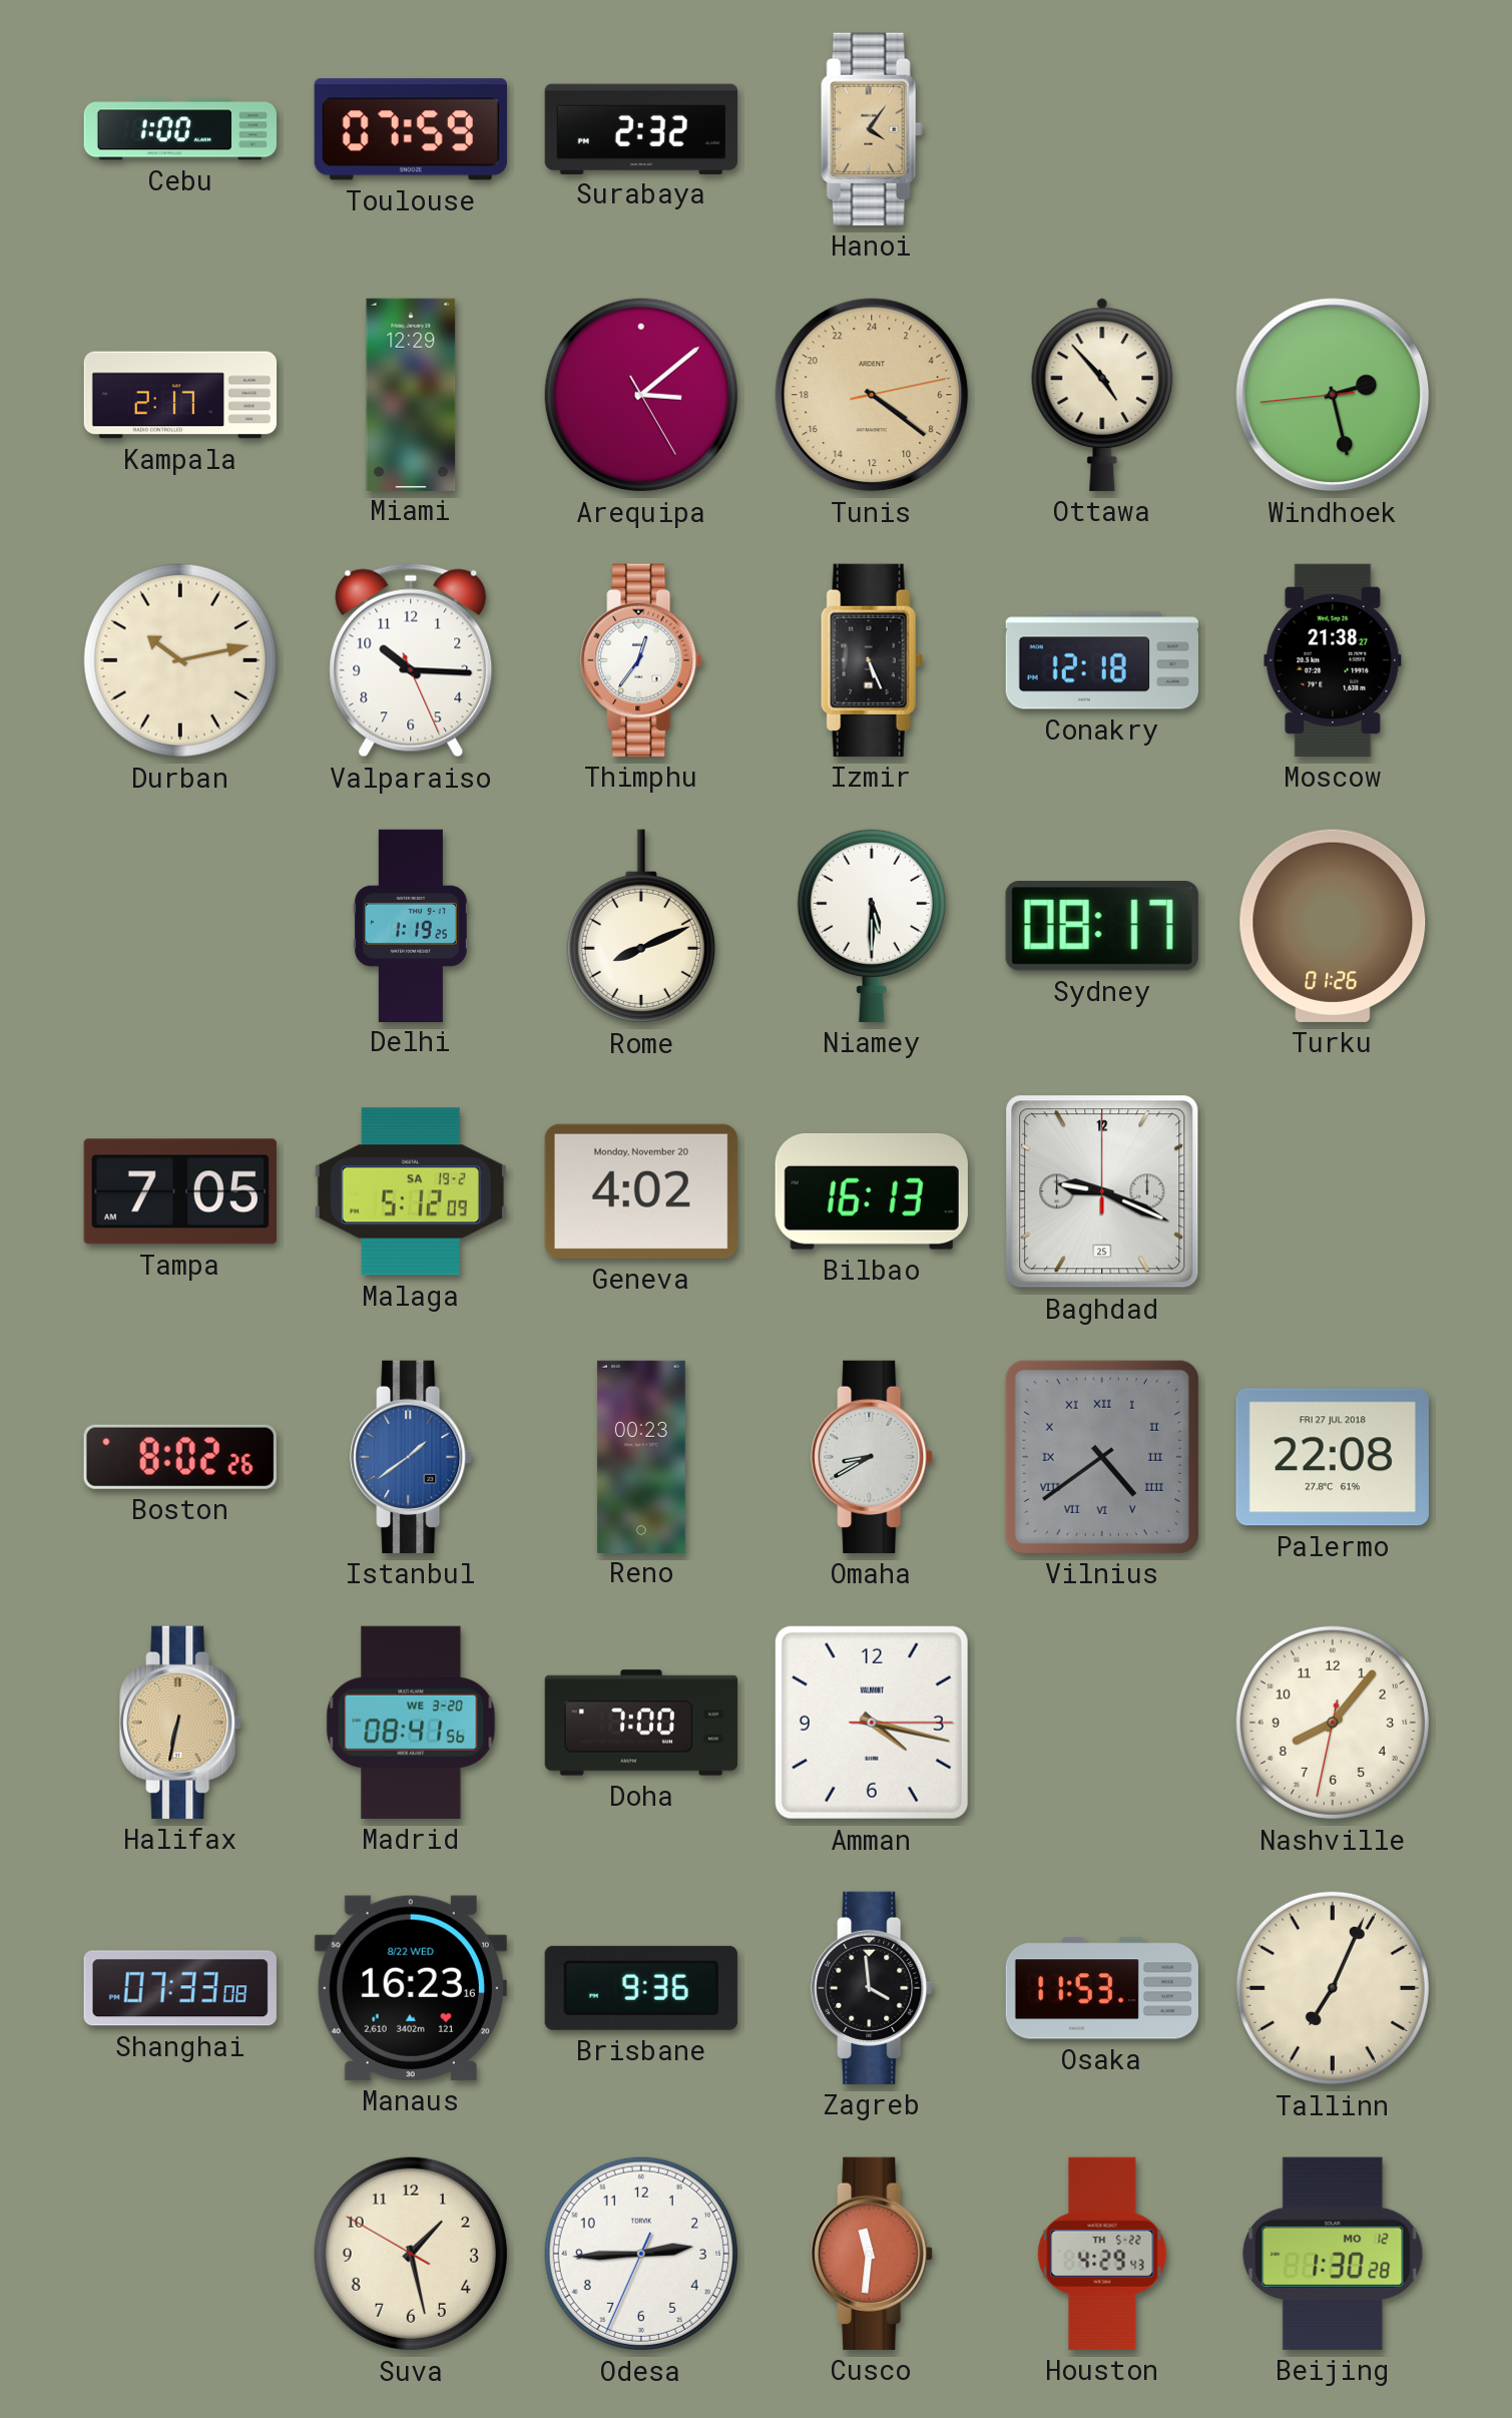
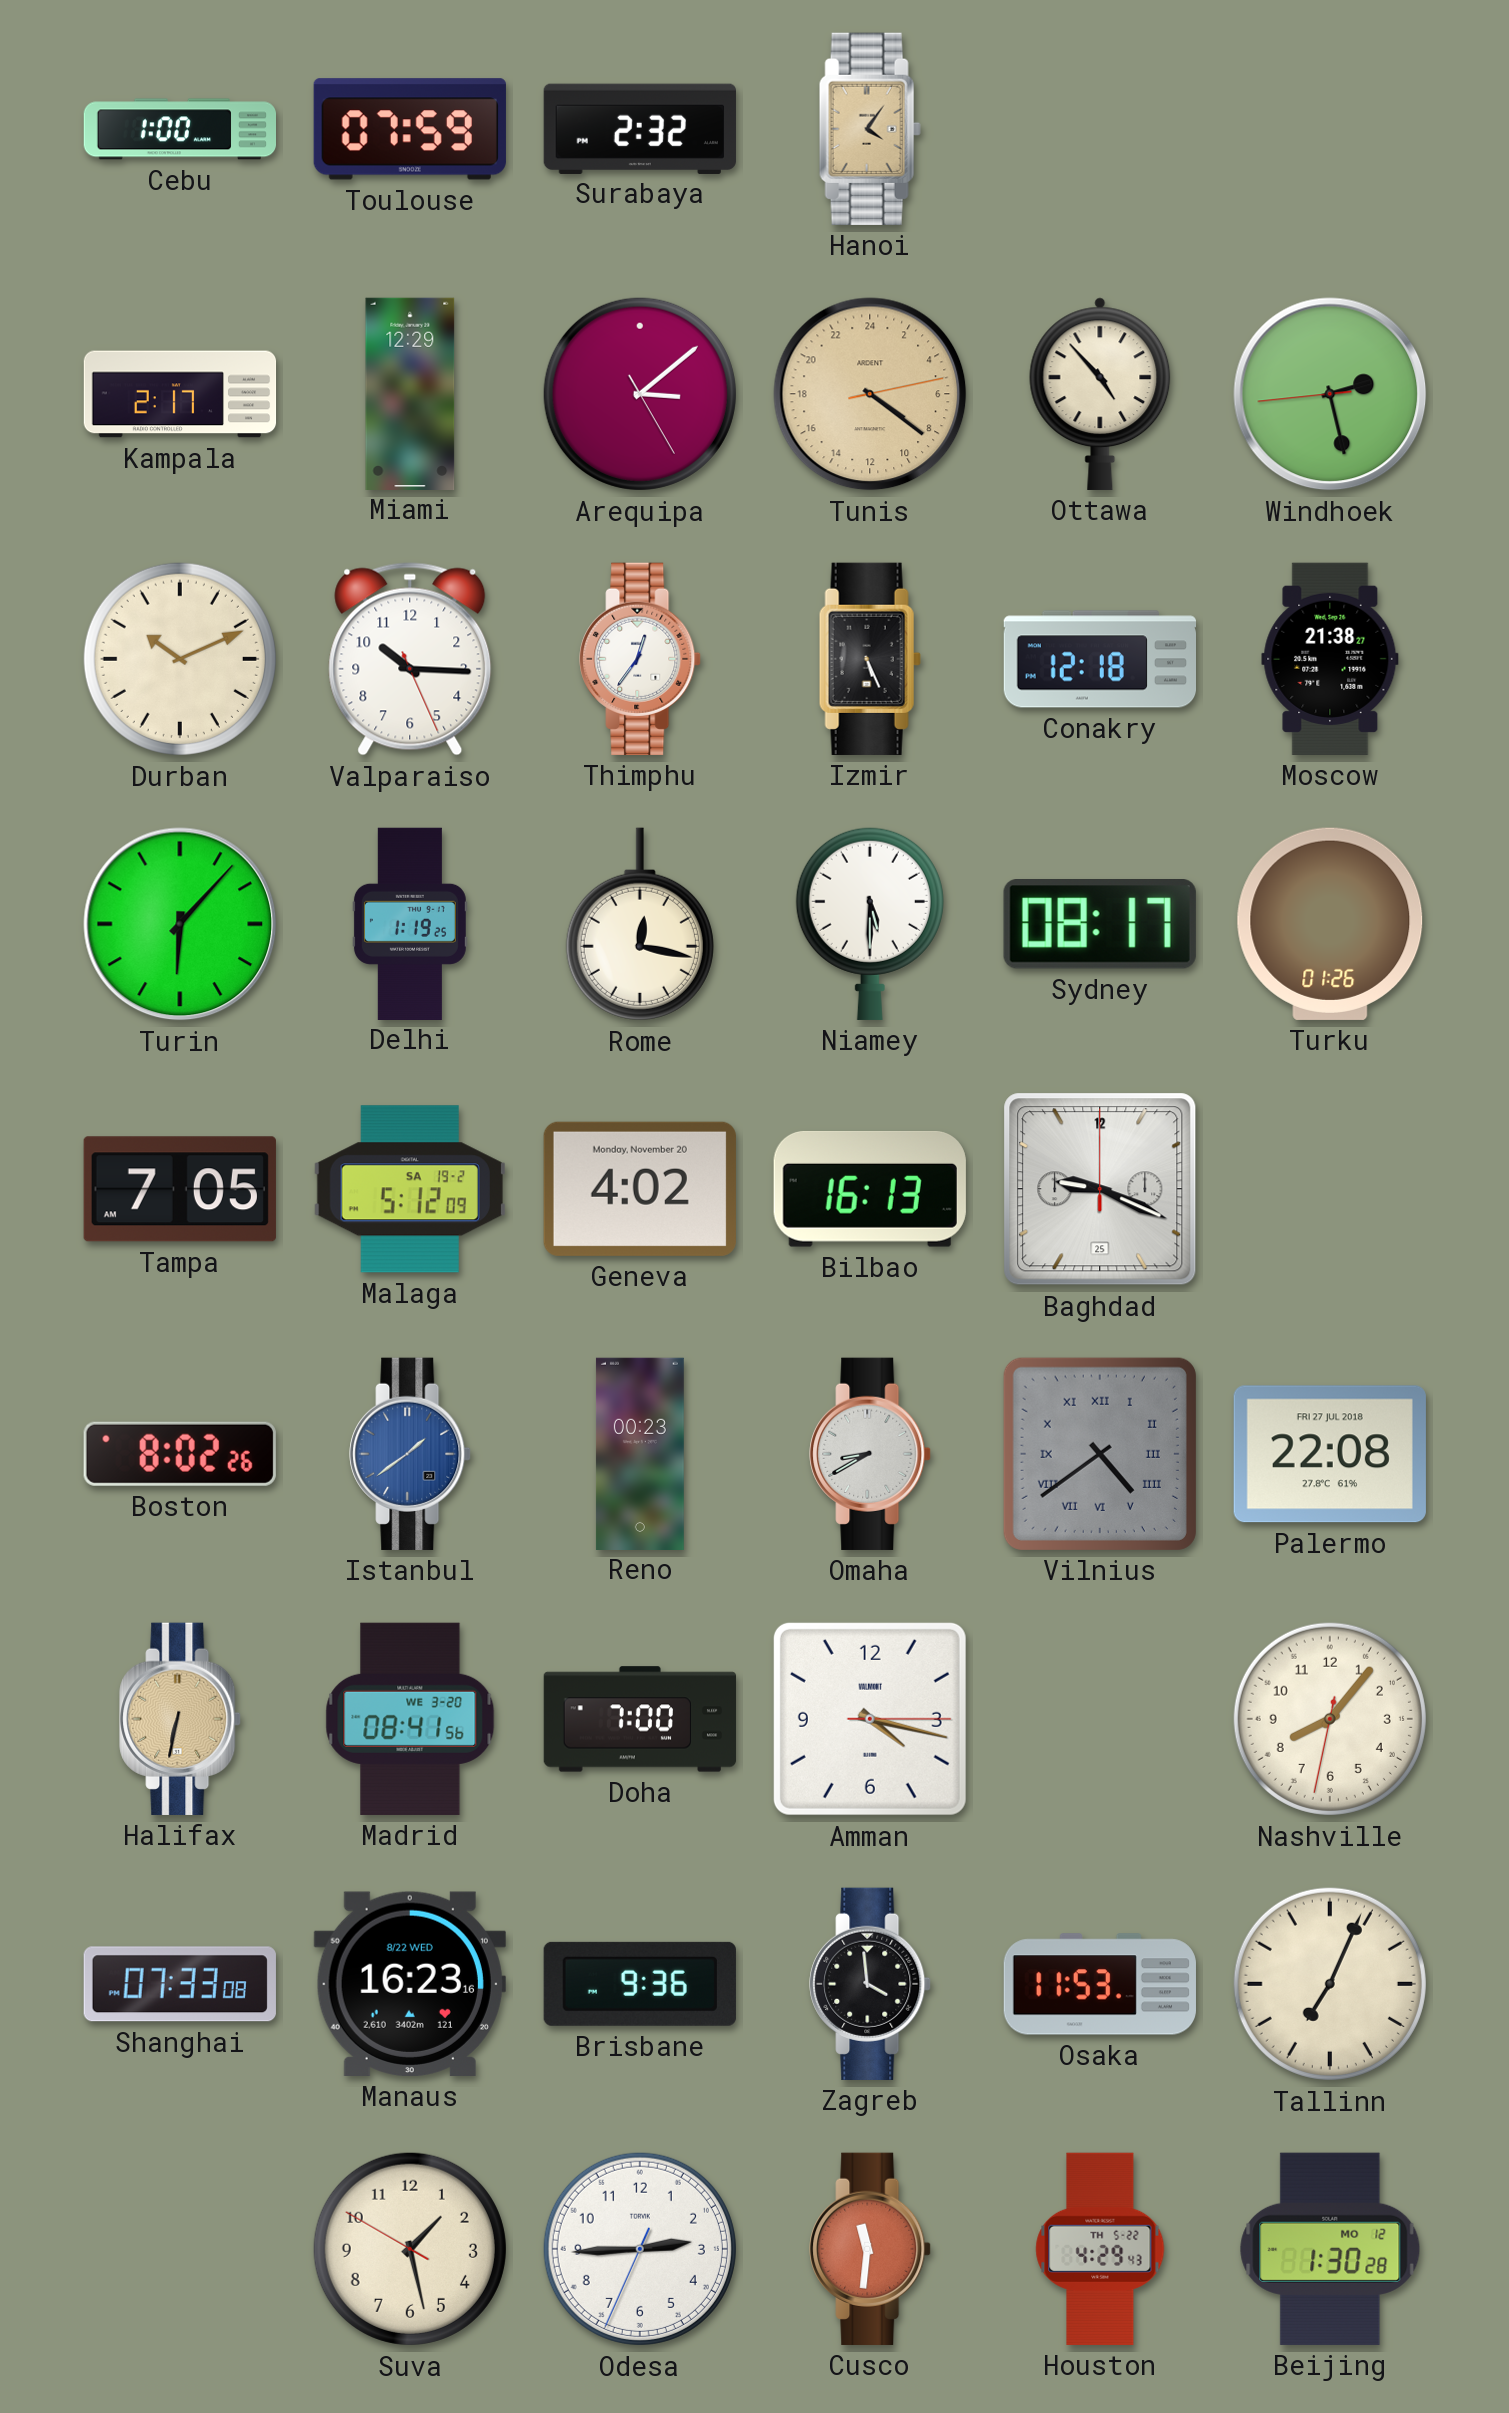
Durban: 10:13 -> 10:11 (180, 659)
Turin: none -> 6:07 (180, 924)
Rome: 8:11 -> 12:17 (640, 924)
